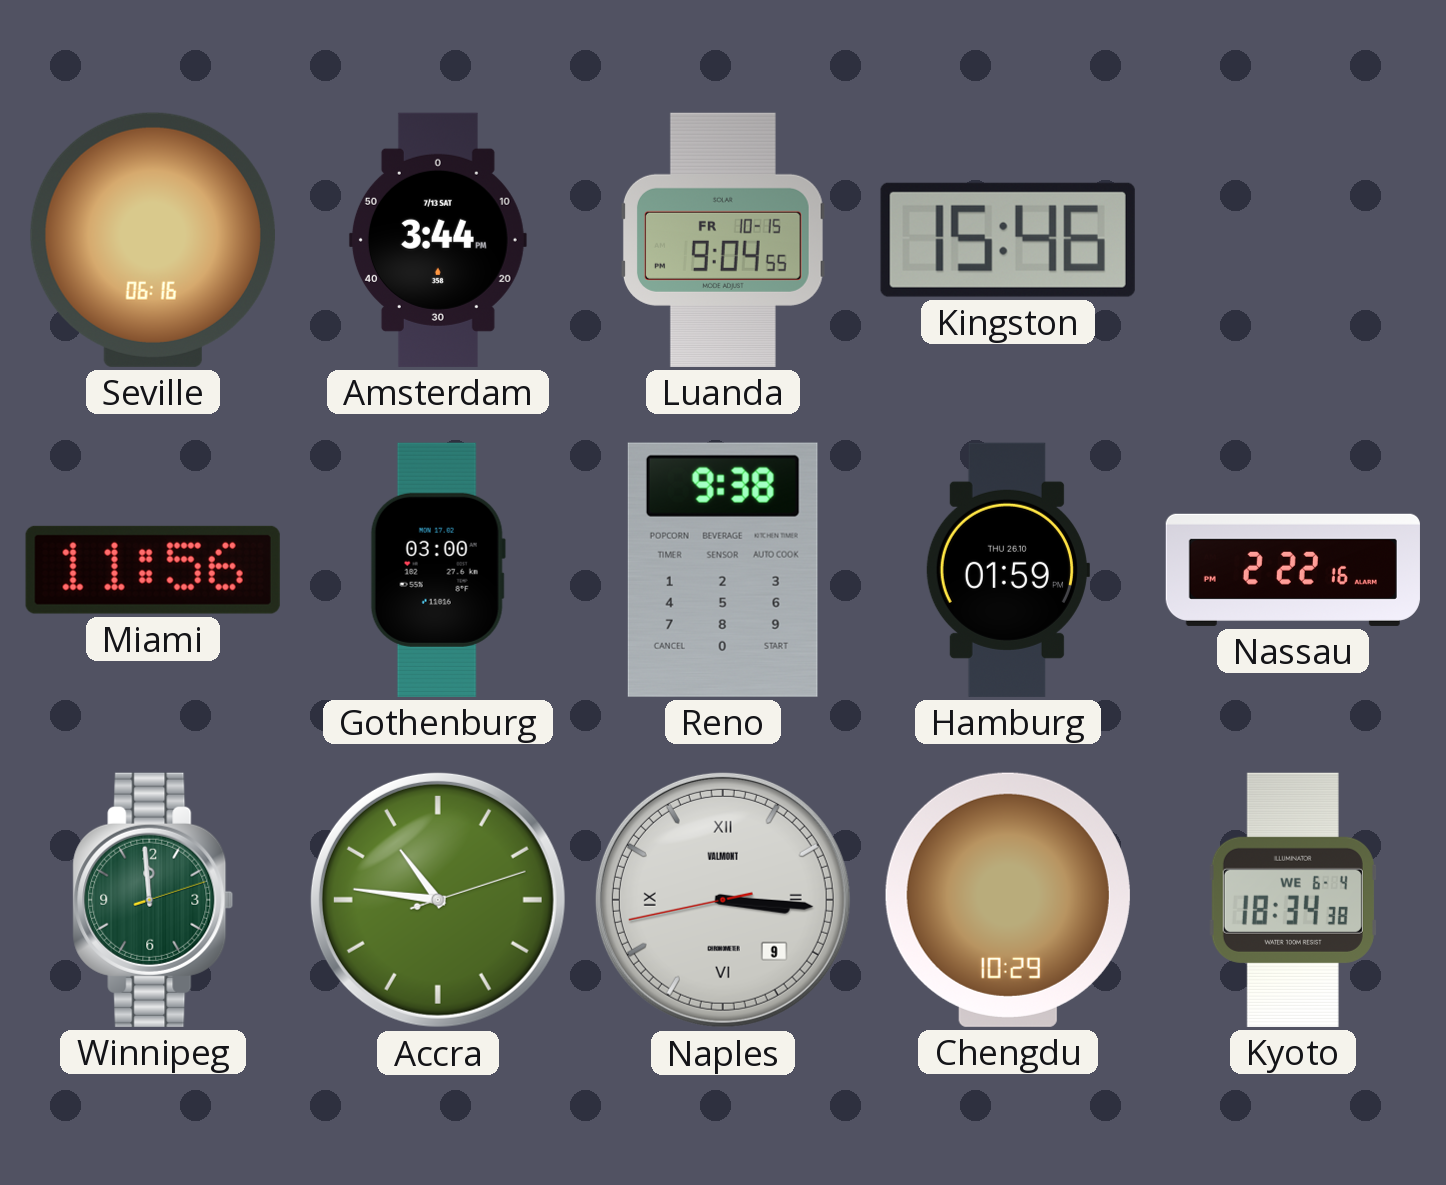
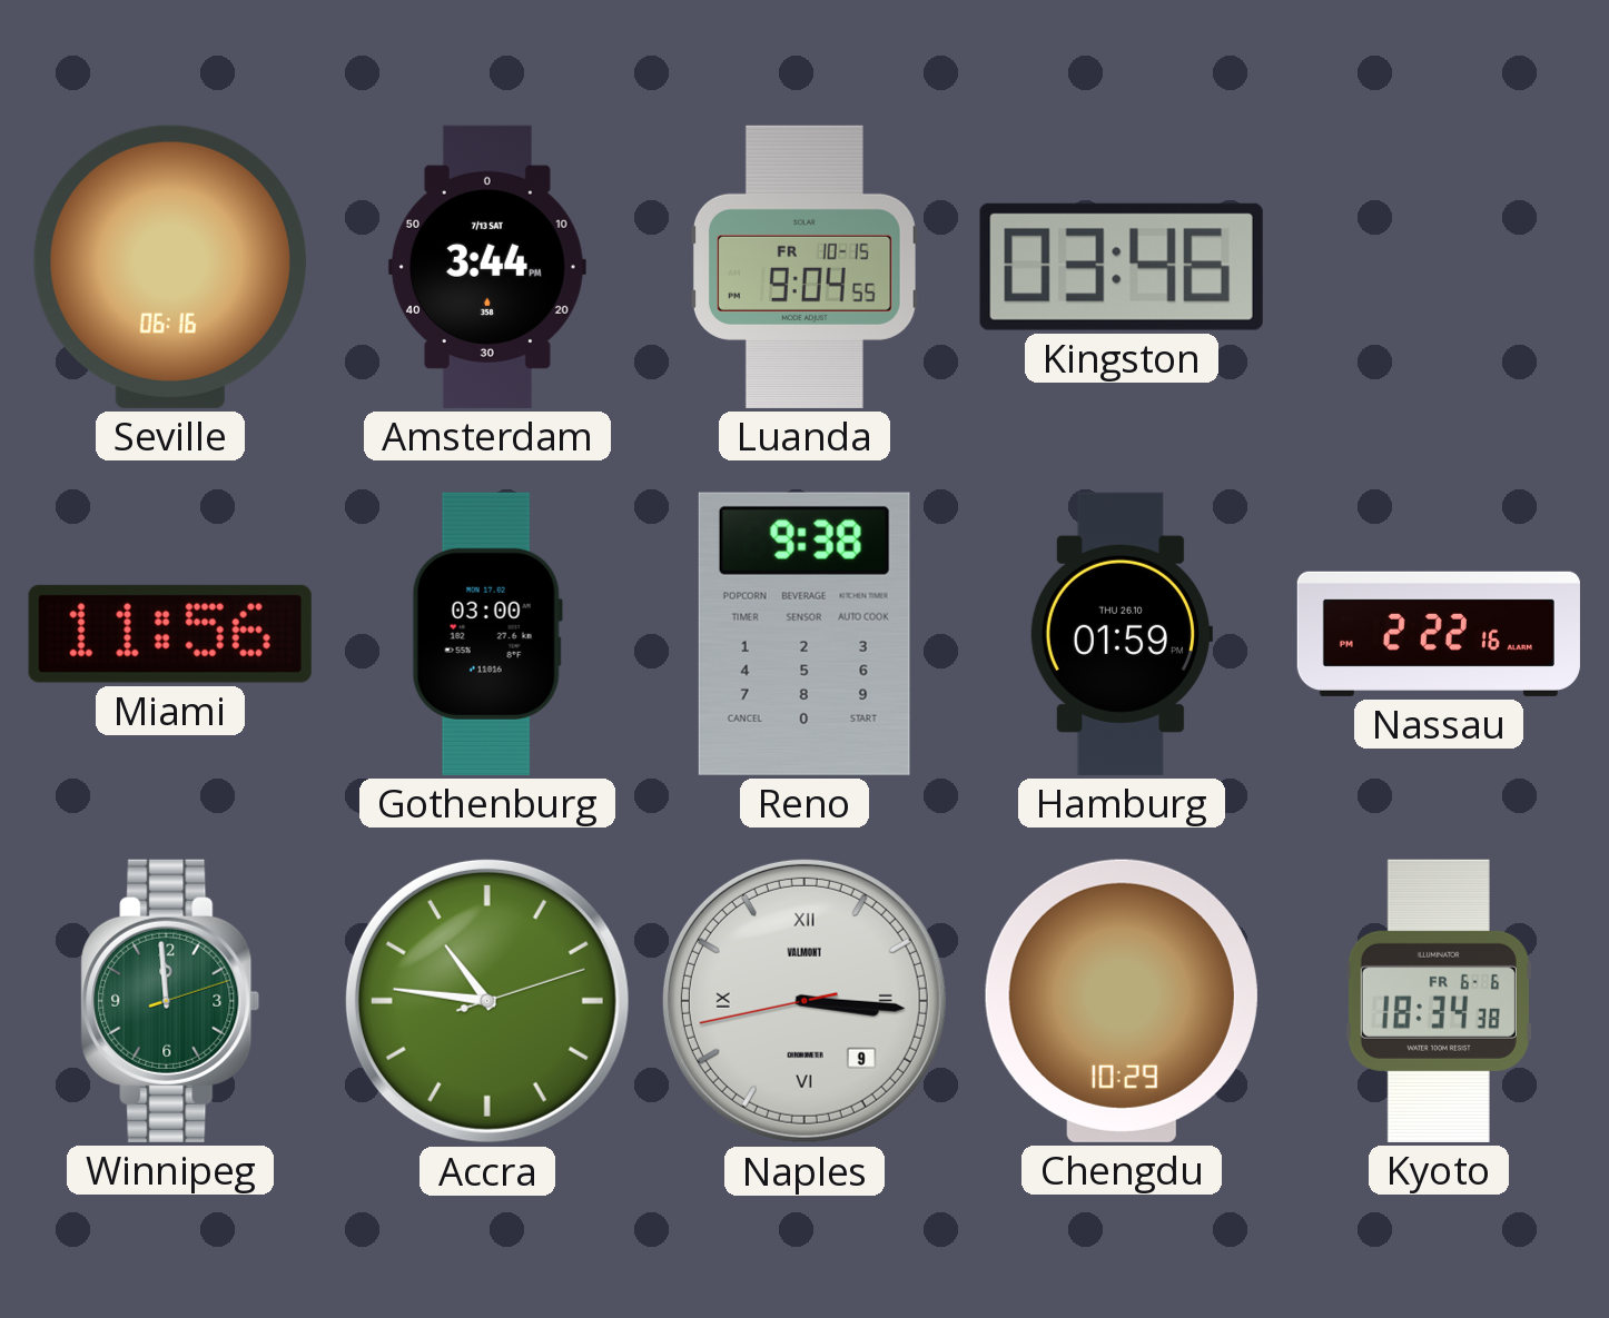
Kingston: 15:46 -> 03:46 (1122, 267)
Kyoto date: WE 6-4 -> FR 6-6 (1439, 1001)
